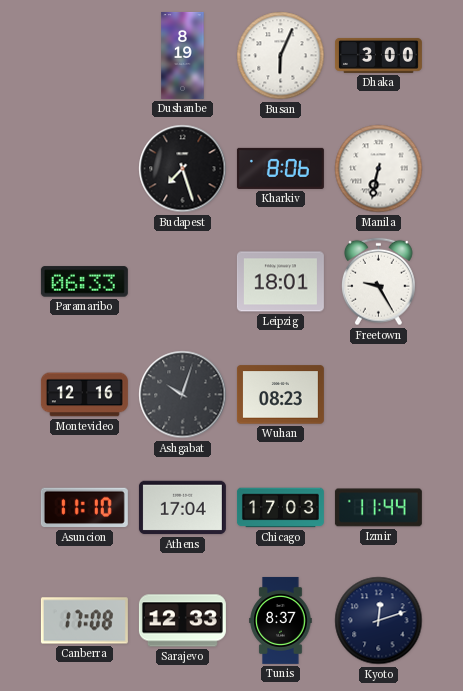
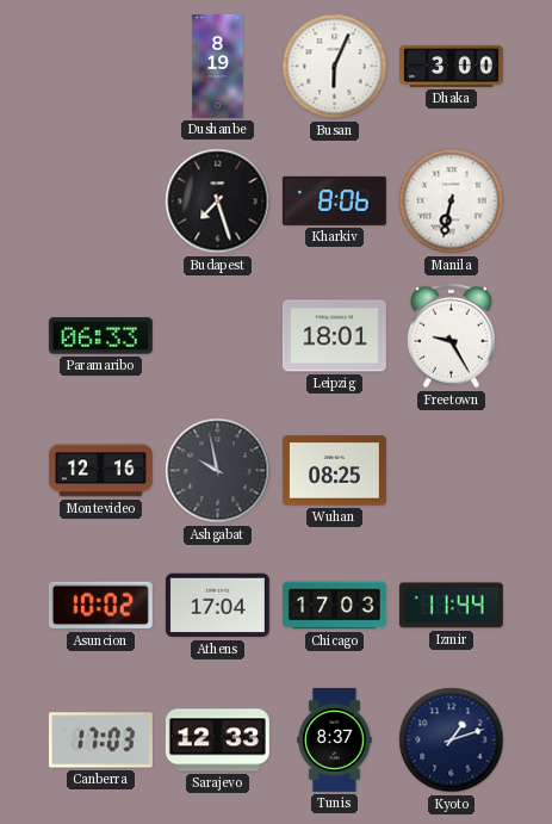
Ashgabat: 10:03 -> 9:58 (218, 471)
Wuhan: 08:23 -> 08:25 (334, 471)
Asuncion: 11:10 -> 10:02 (100, 606)
Canberra: 17:08 -> 17:03 (100, 741)
Kyoto: 12:12 -> 1:12 (452, 741)
